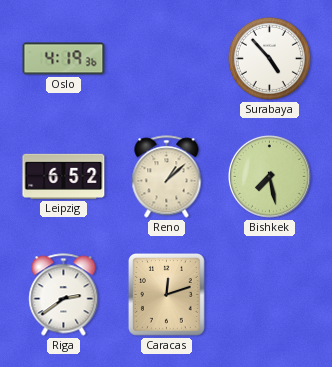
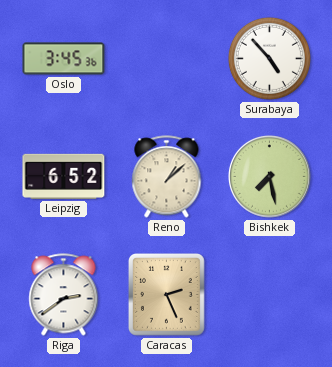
Oslo: 4:19 -> 3:45 (64, 59)
Caracas: 12:12 -> 2:26 (166, 295)
